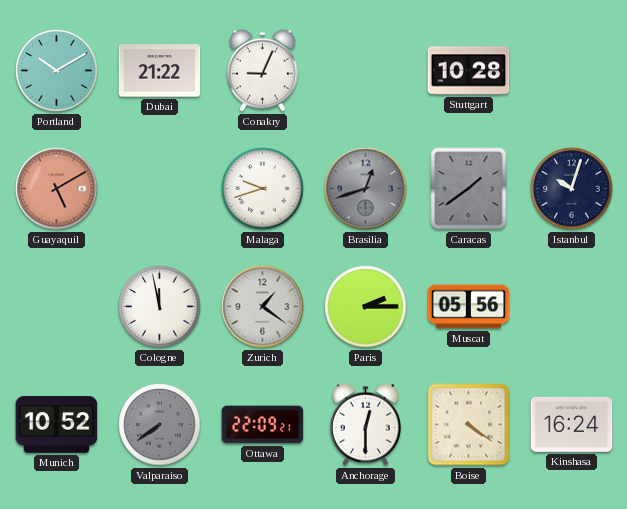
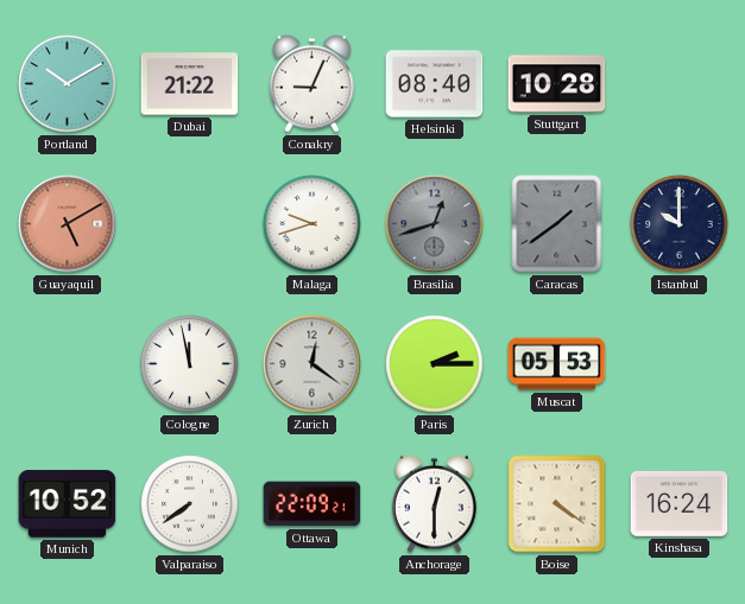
Helsinki: none -> 08:40 (435, 84)
Istanbul: 10:03 -> 10:00 (680, 224)
Zurich: 1:21 -> 12:21 (312, 364)
Muscat: 05:56 -> 05:53 (557, 364)
Valparaiso dial: grey -> white (190, 504)
